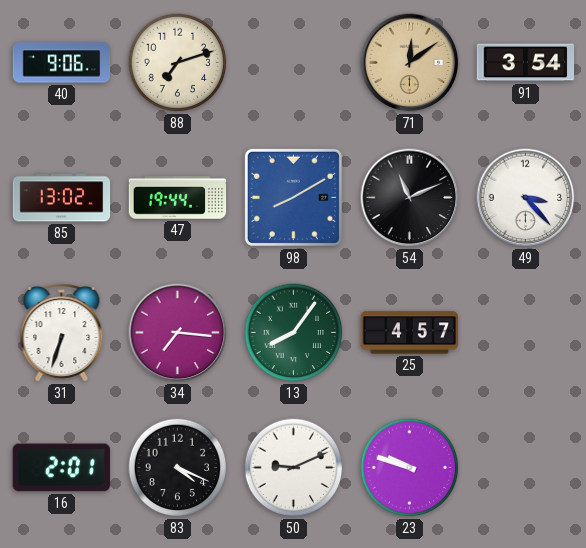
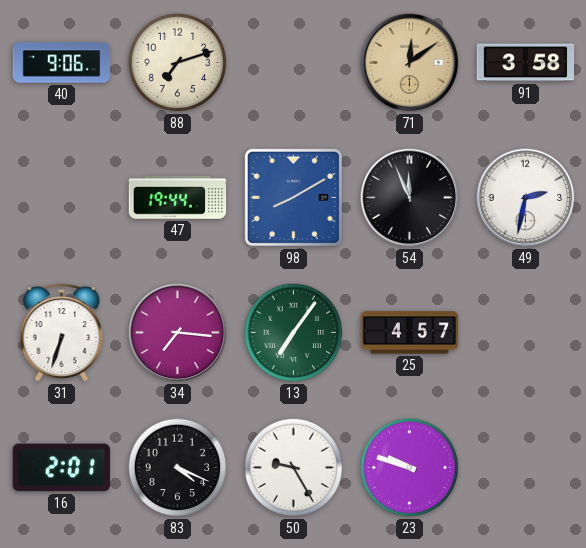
91: 3:54 -> 3:58 (526, 63)
85: 13:02 -> none (62, 198)
54: 11:11 -> 11:56 (410, 198)
49: 3:23 -> 2:32 (526, 198)
13: 8:06 -> 7:06 (294, 333)
50: 9:11 -> 9:25 (294, 468)
